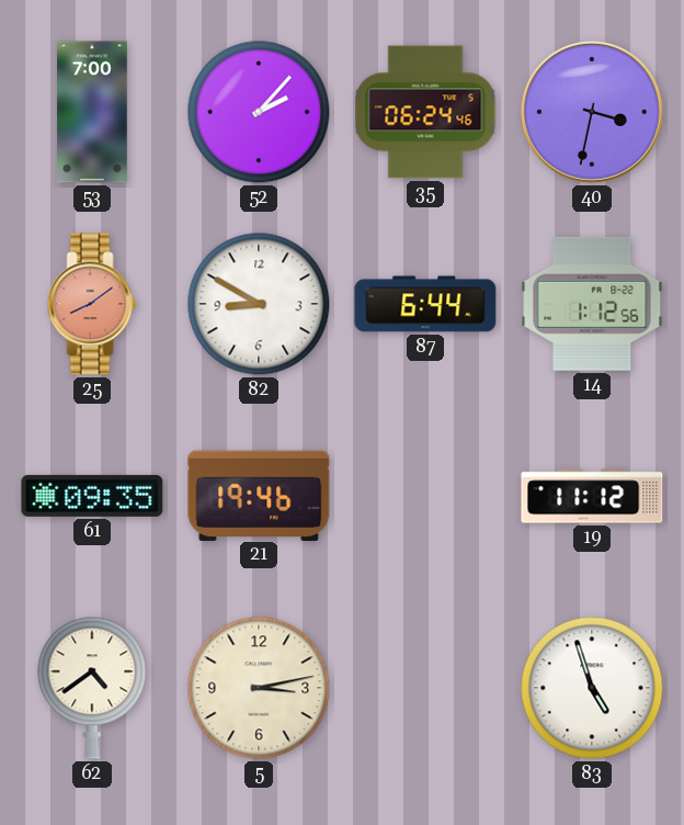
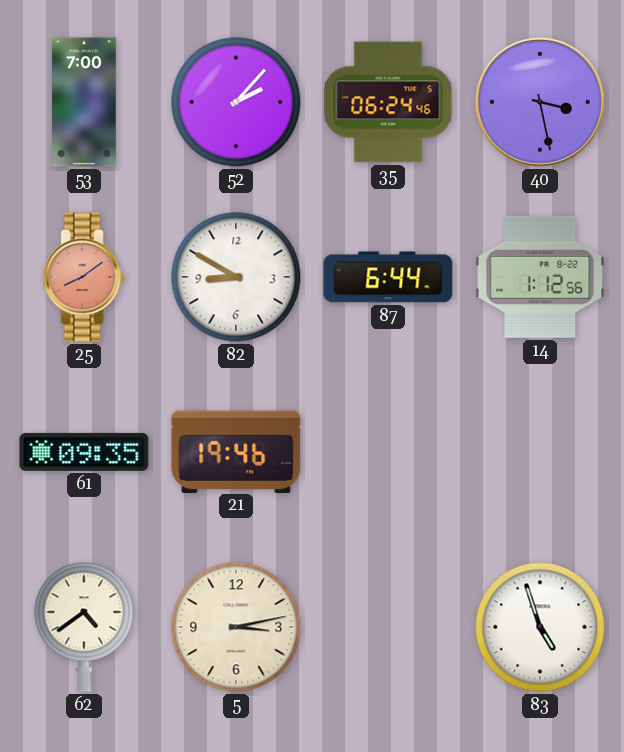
40: 3:32 -> 3:28 (540, 102)
19: 11:12 -> none (592, 496)
